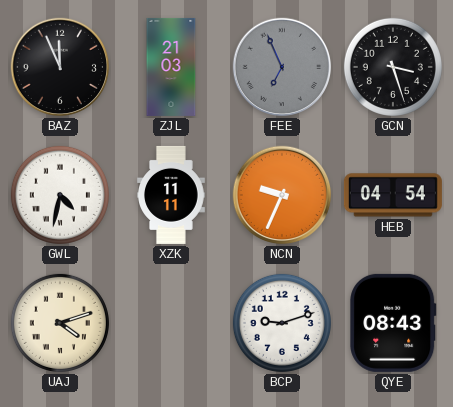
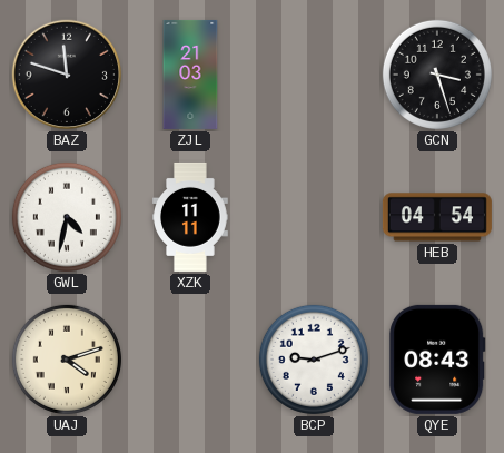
BAZ: 11:56 -> 11:48 (67, 75)
FEE: 6:56 -> none (282, 67)
NCN: 9:34 -> none (282, 195)
